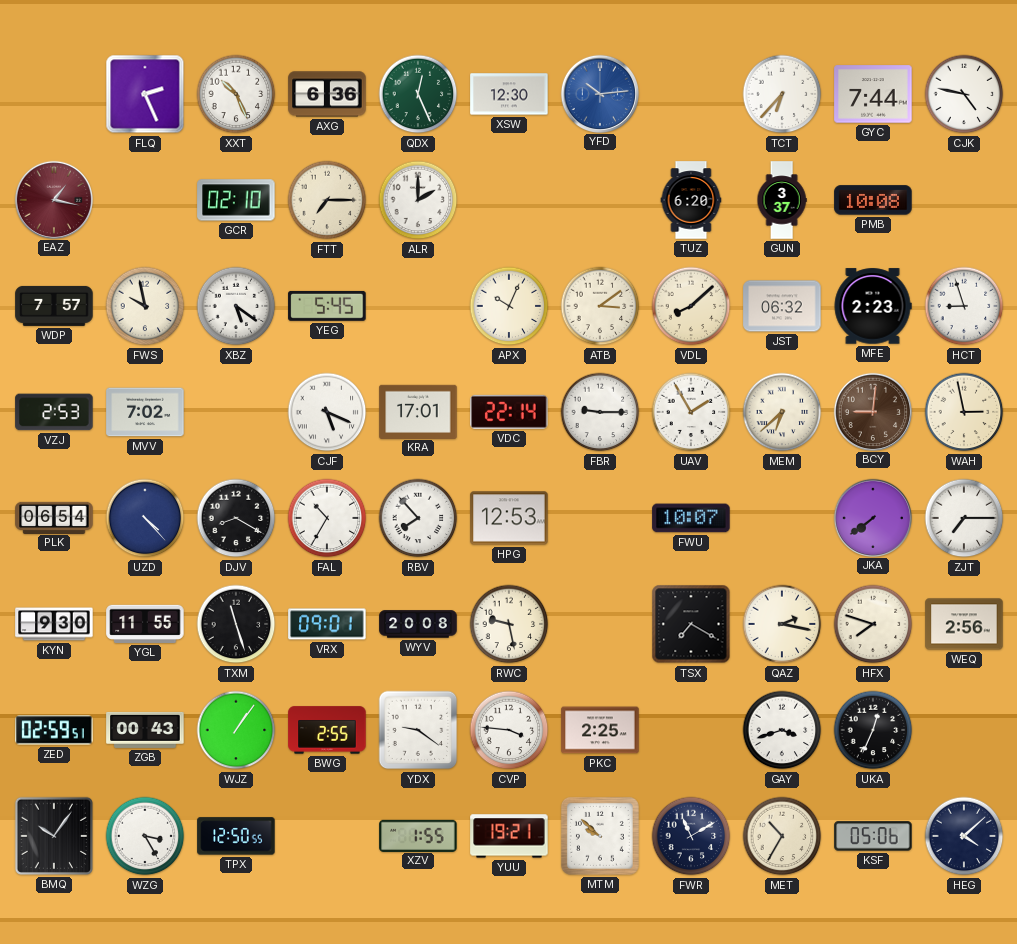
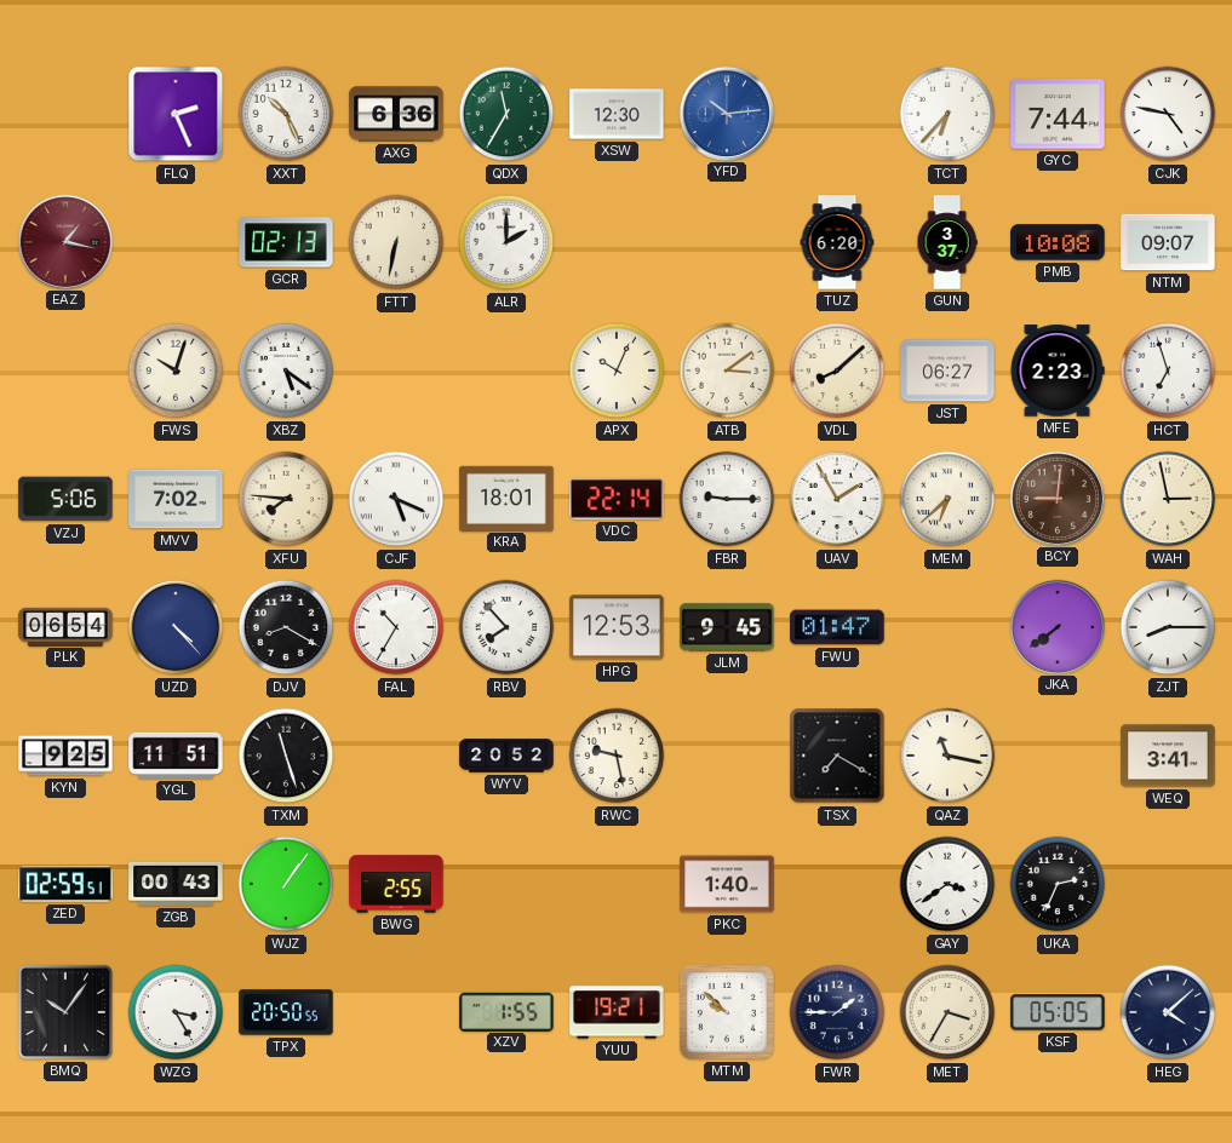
QDX: 12:26 -> 11:35 (506, 114)
GCR: 02:10 -> 02:13 (286, 242)
FTT: 7:15 -> 6:32 (396, 242)
NTM: none -> 09:07 (1168, 242)
WDP: 7:57 -> none (54, 306)
FWS: 9:58 -> 10:03 (176, 371)
YEG: 5:45 -> none (327, 306)
JST: 06:32 -> 06:27 (947, 371)
HCT: 8:57 -> 6:57 (1168, 371)
VZJ: 2:53 -> 5:06 (65, 499)
XFU: none -> 7:46 (286, 499)
KRA: 17:01 -> 18:01 (506, 498)
JLM: none -> 9:45 (727, 627)
FWU: 10:07 -> 01:47 (837, 627)
ZJT: 7:15 -> 8:15 (1168, 627)
KYN: 9:30 -> 9:25 (65, 756)
YGL: 11:55 -> 11:51 (176, 756)
VRX: 09:01 -> none (327, 624)
WYV: 20:08 -> 20:52 (506, 756)
QAZ: 2:17 -> 11:17 (947, 756)
HFX: 7:48 -> none (873, 624)
WEQ: 2:56 -> 3:41 (1168, 756)
YDX: 9:21 -> none (418, 730)
CVP: 3:46 -> none (509, 730)
PKC: 2:25 -> 1:40 (727, 884)
GAY: 3:42 -> 3:39 (947, 884)
UKA: 12:34 -> 2:34 (1058, 884)
TPX: 12:50 -> 20:50 (286, 1012)
FWR: 11:10 -> 1:45 (837, 1012)
MET: 10:35 -> 3:35 (947, 1012)
KSF: 05:06 -> 05:05 (1058, 1012)
